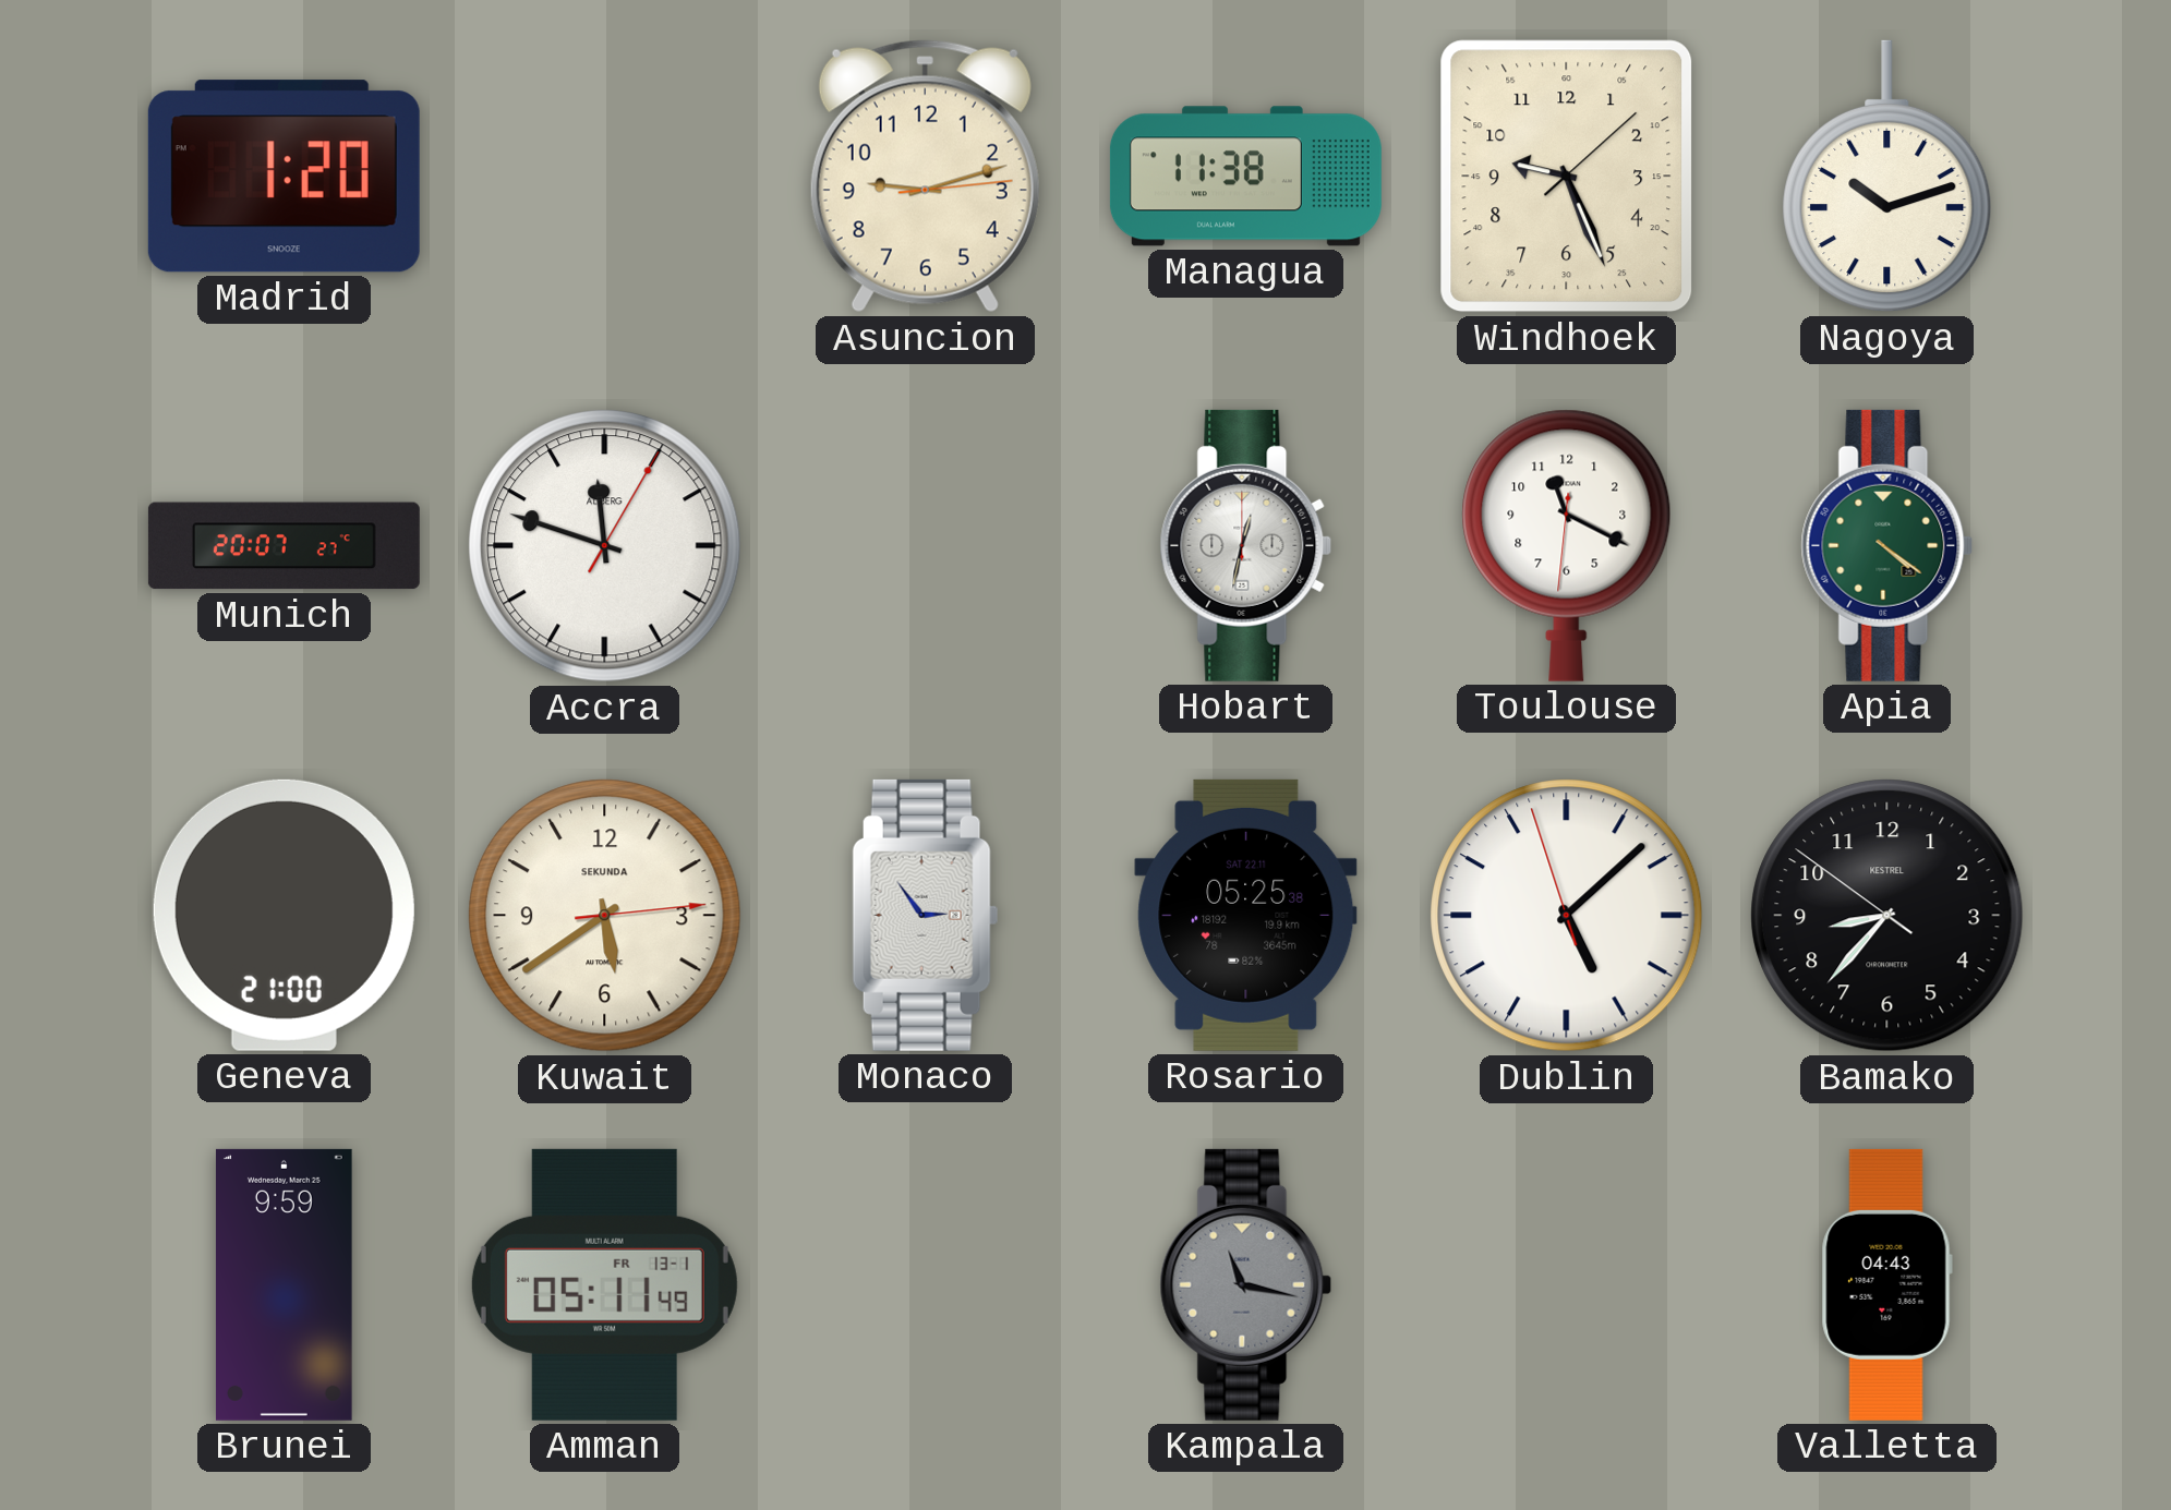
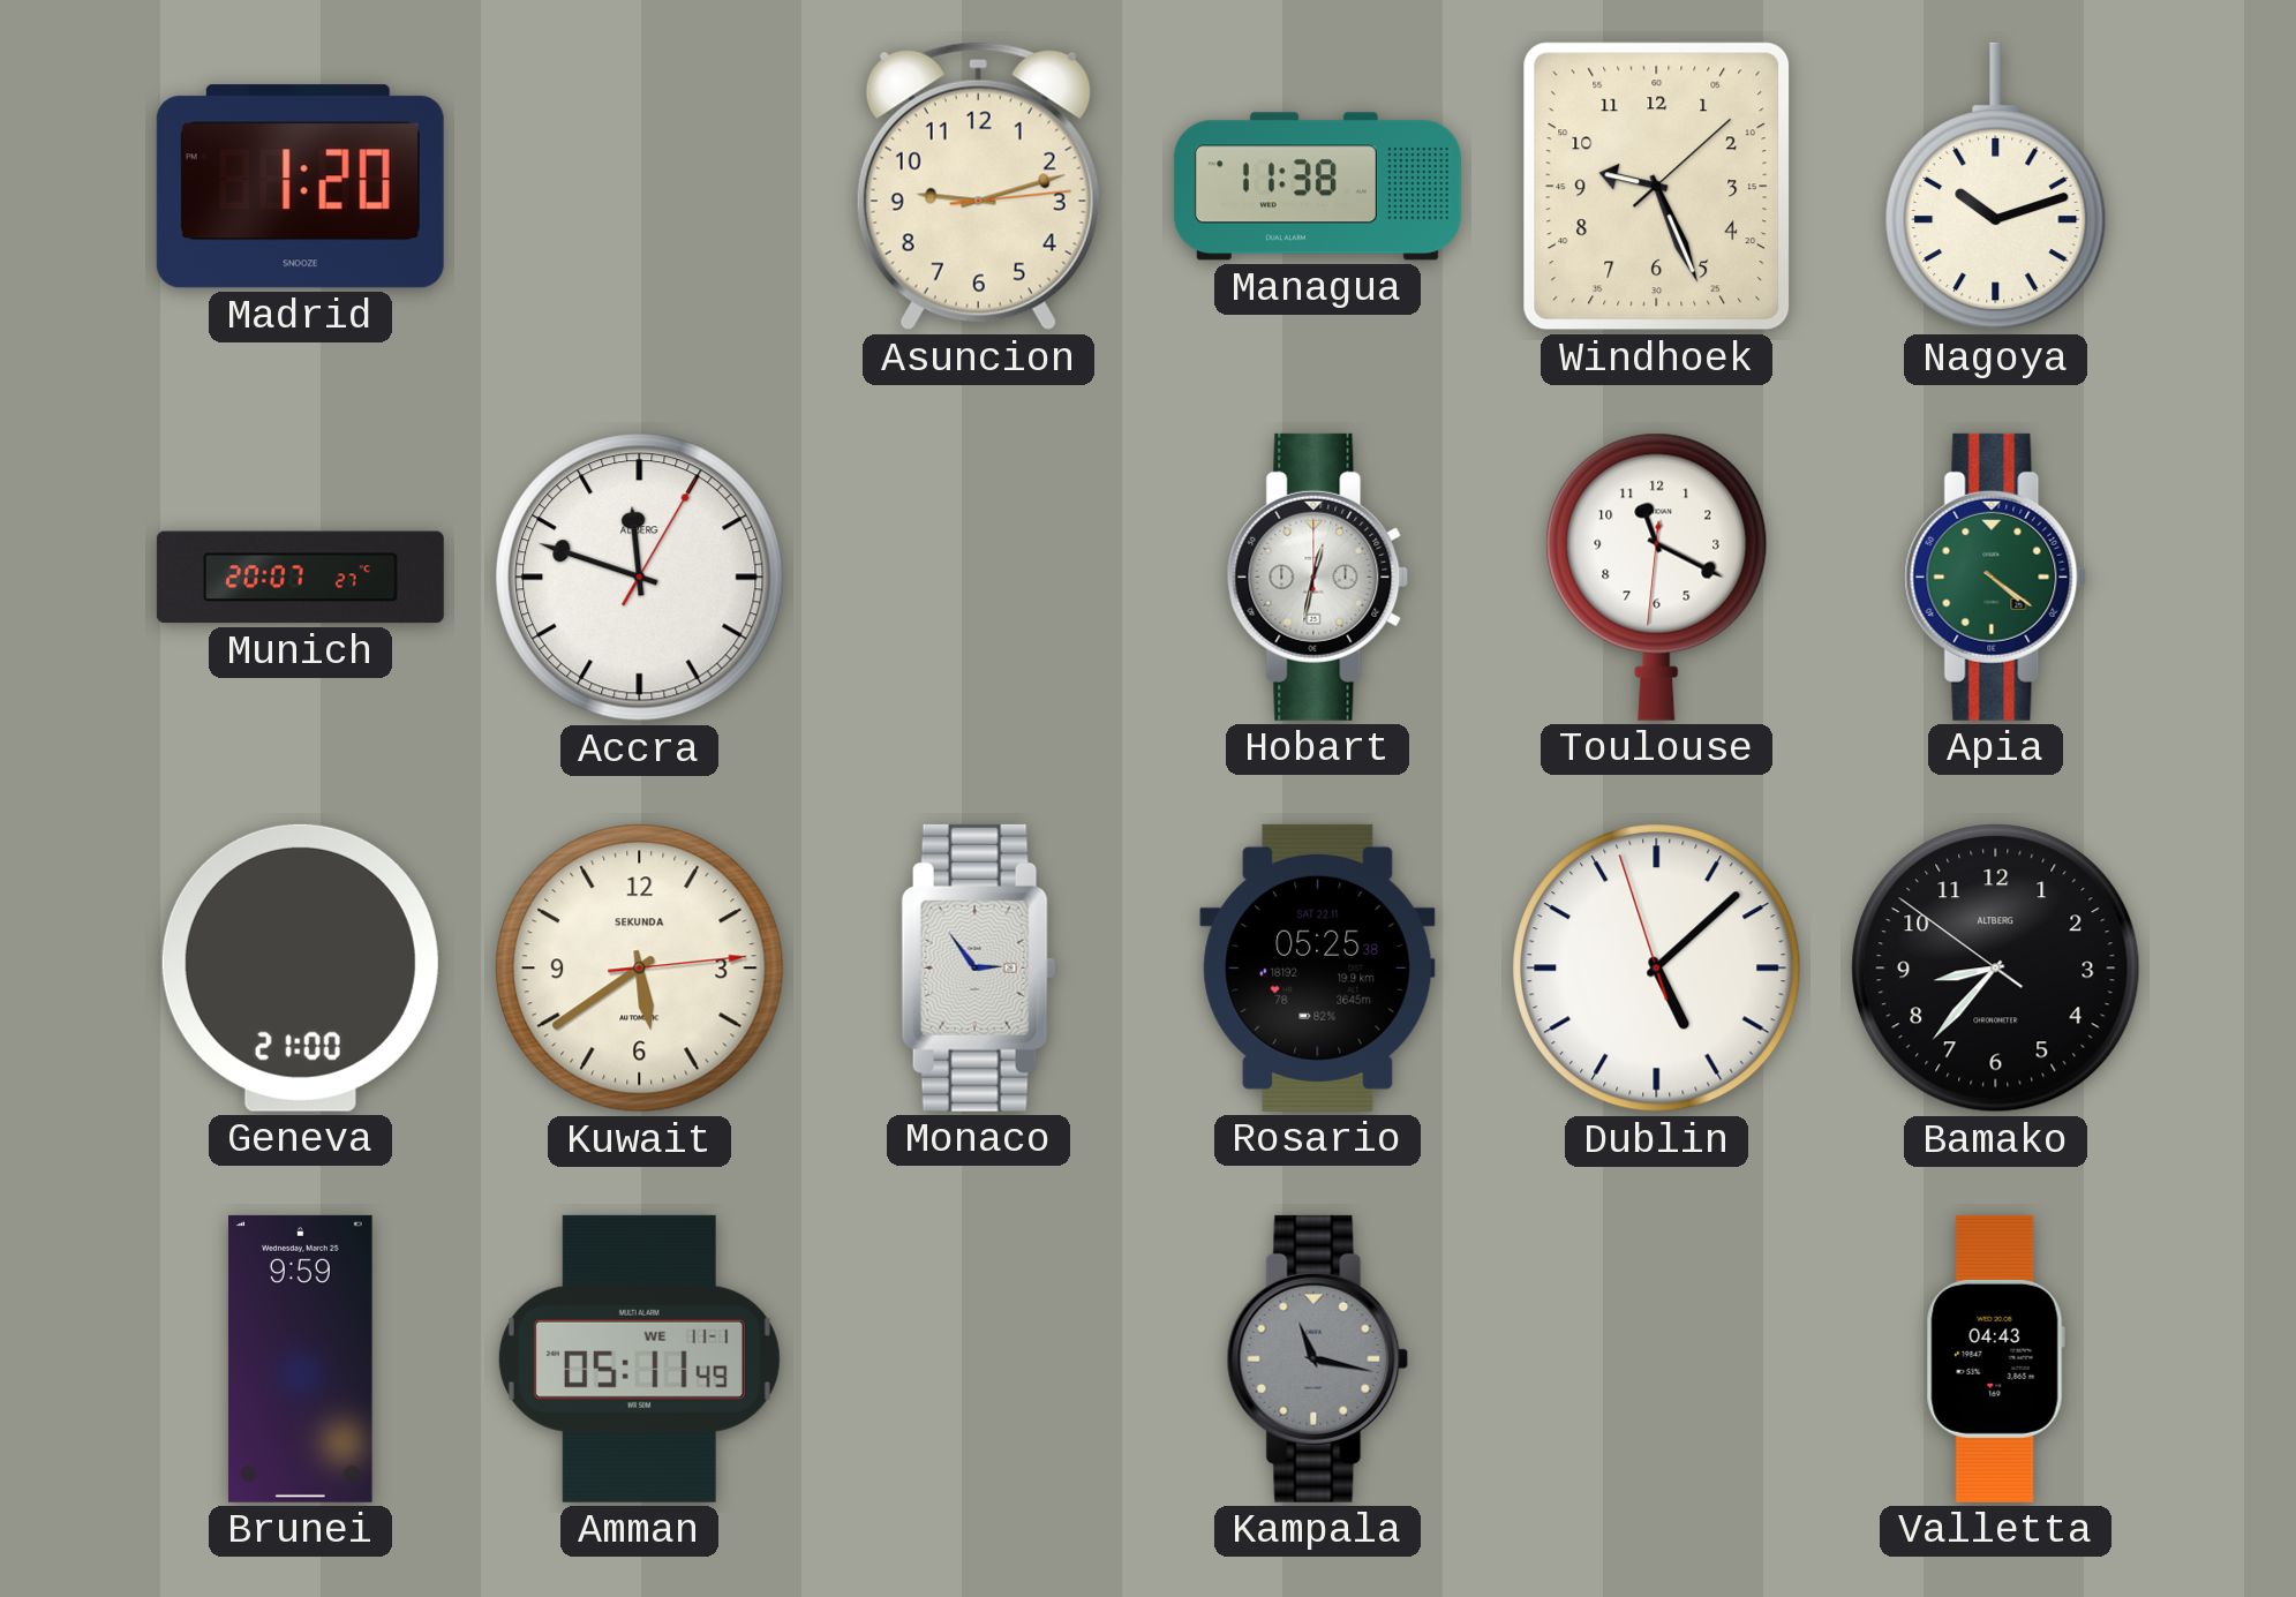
Bamako brand: KESTREL -> ALTBERG (1996, 969)
Amman date: FR 13-1 -> WE 11-1 (639, 1358)
